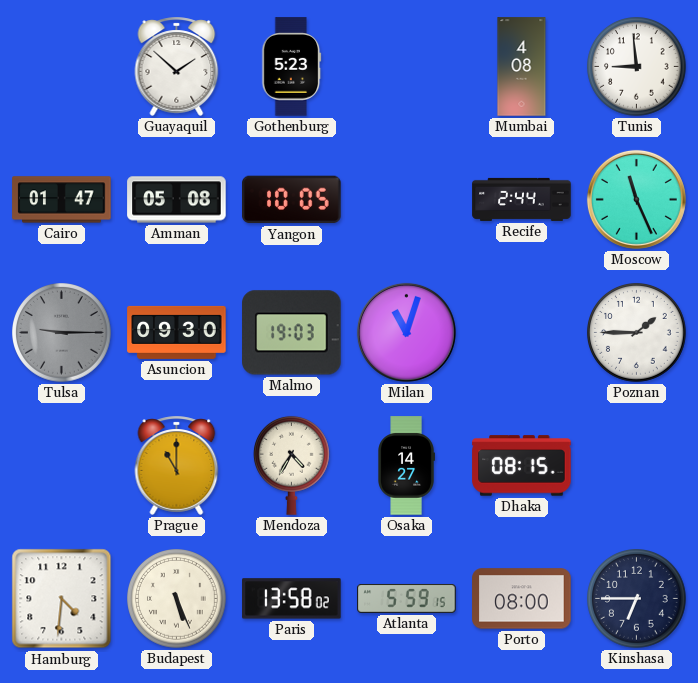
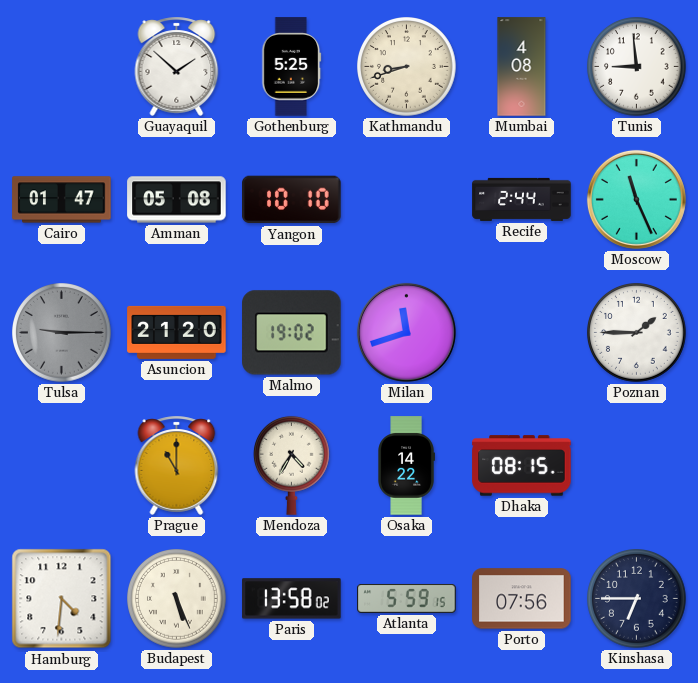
Gothenburg: 5:23 -> 5:25 (292, 67)
Kathmandu: none -> 8:42 (407, 67)
Yangon: 10:05 -> 10:10 (292, 200)
Asuncion: 09:30 -> 21:20 (177, 332)
Malmo: 19:03 -> 19:02 (292, 333)
Milan: 11:03 -> 11:42 (406, 332)
Osaka: 14:27 -> 14:22 (406, 466)
Porto: 08:00 -> 07:56 (522, 599)
